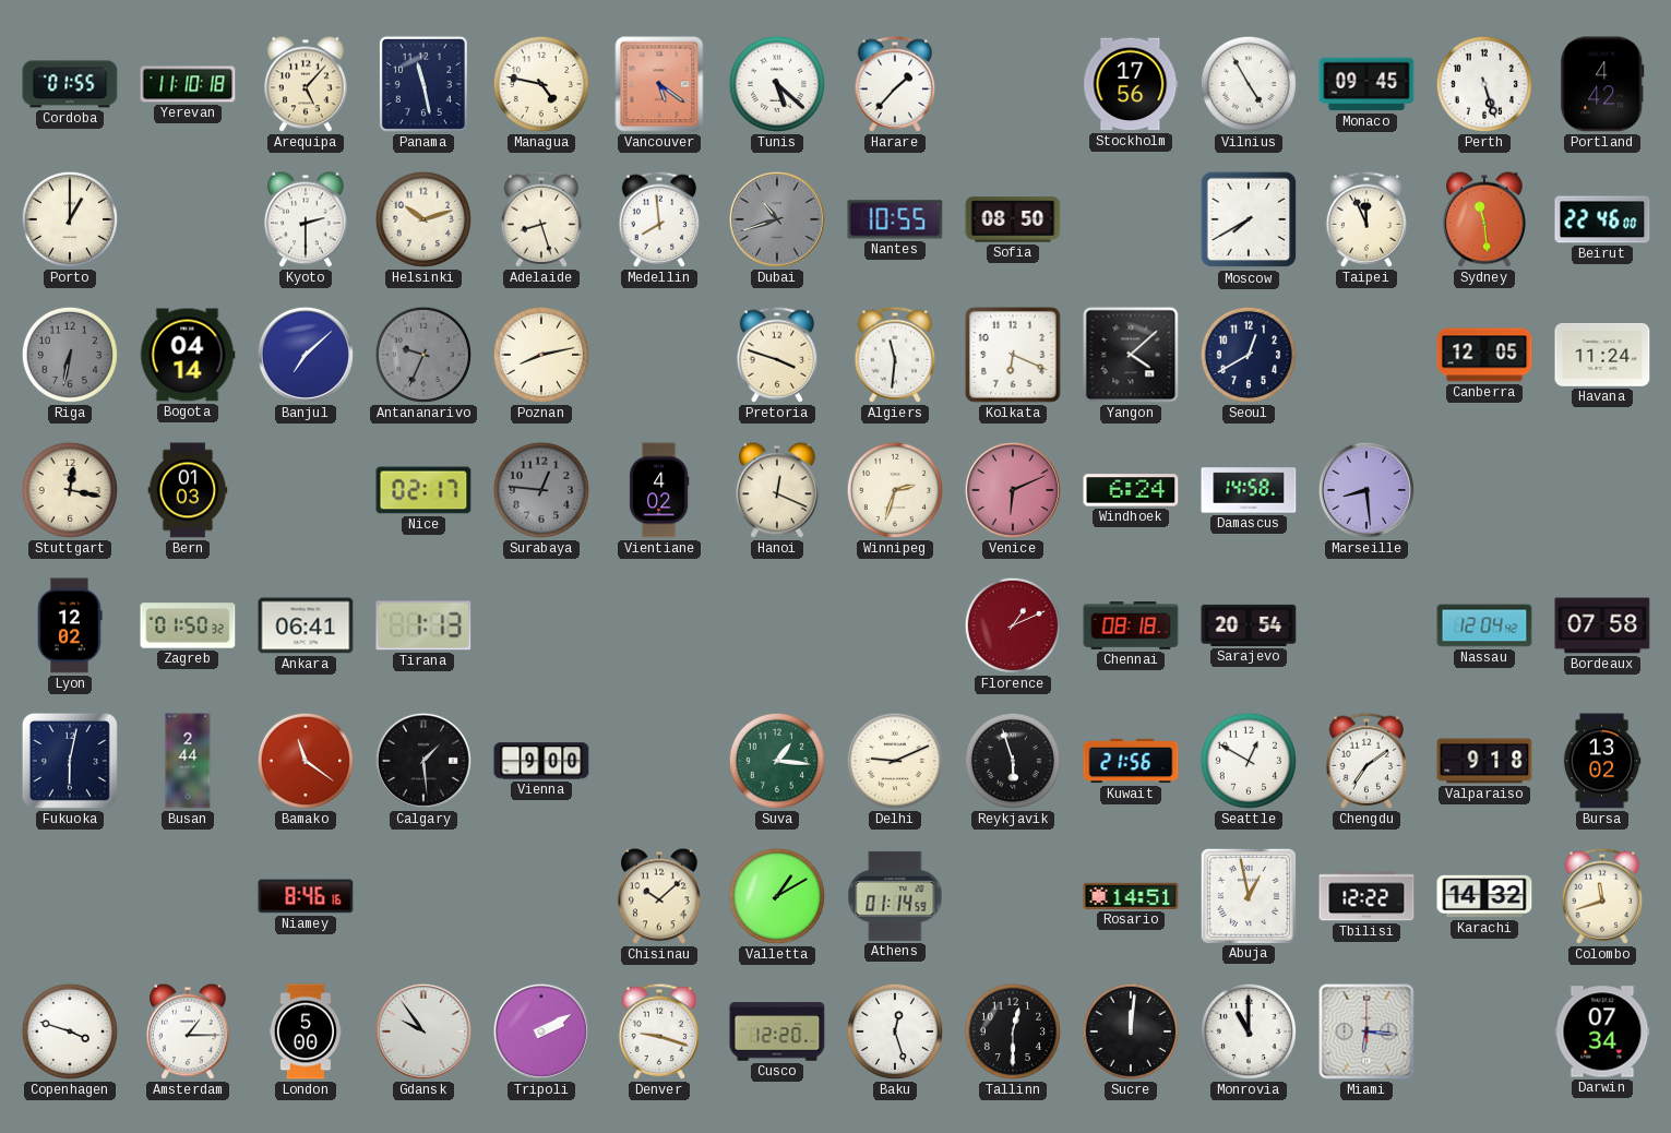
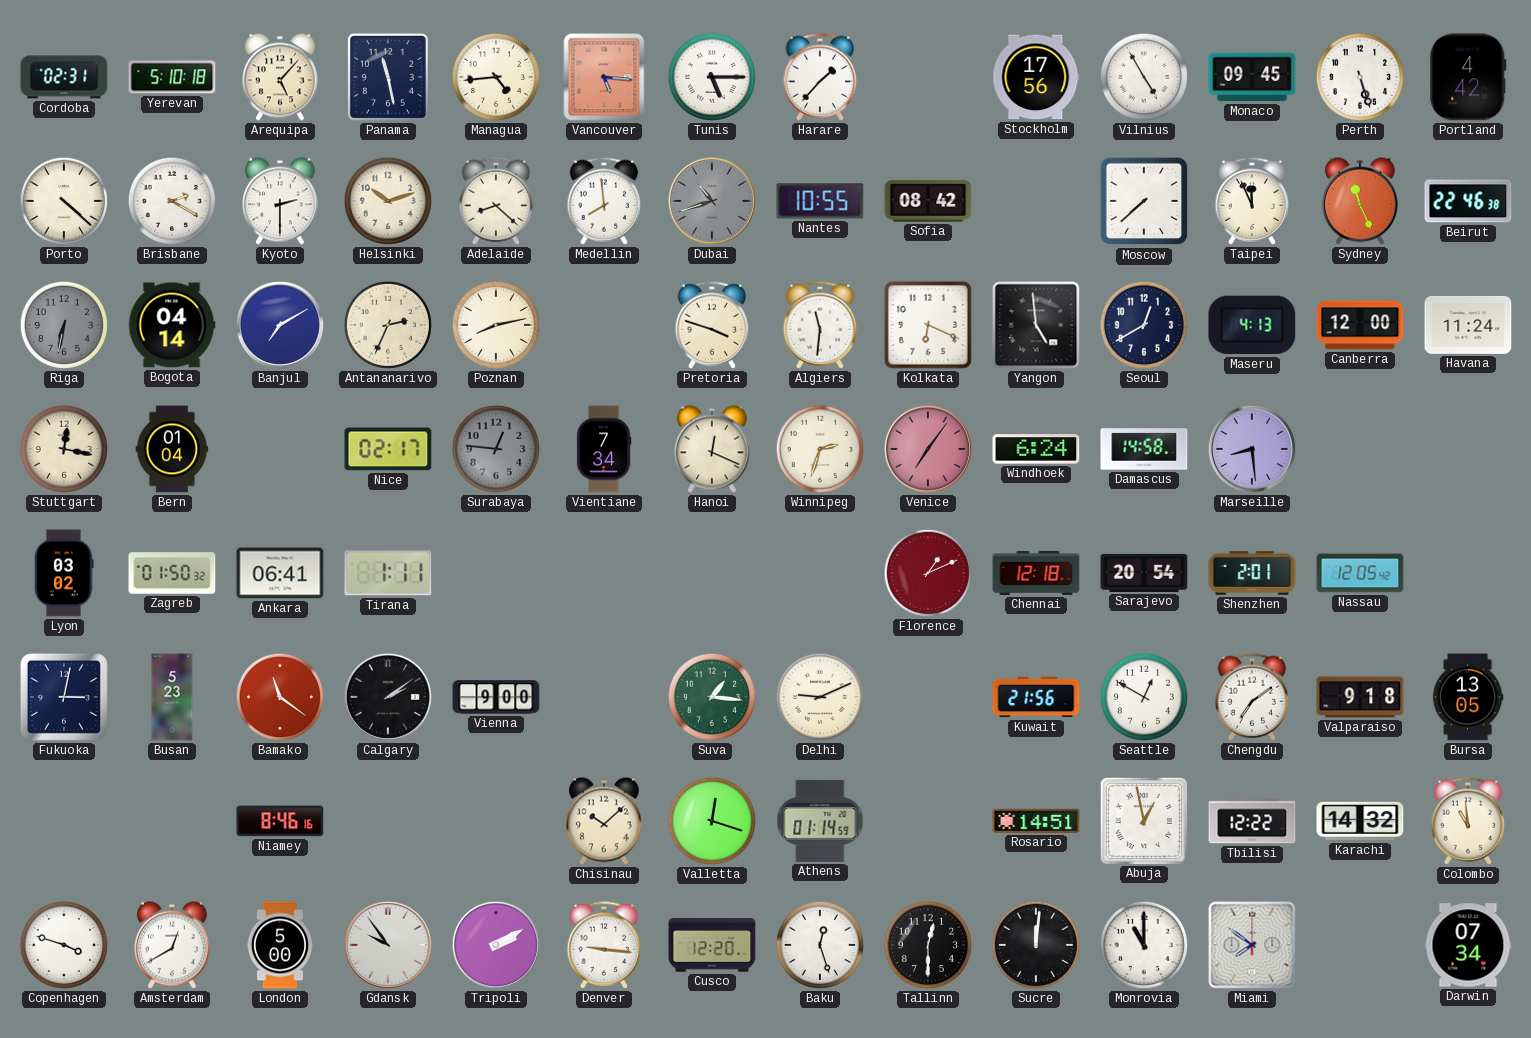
Cordoba: 01:55 -> 02:31 (64, 77)
Yerevan: 11:10 -> 5:10 (172, 77)
Managua: 4:47 -> 4:44 (496, 77)
Vancouver: 5:21 -> 5:16 (604, 77)
Tunis: 5:22 -> 5:15 (712, 77)
Porto: 1:00 -> 4:22 (64, 201)
Brisbane: none -> 2:20 (172, 201)
Adelaide: 8:27 -> 8:22 (496, 201)
Sofia: 08:50 -> 08:42 (928, 201)
Moscow: 7:40 -> 7:38 (1144, 201)
Sydney: 11:29 -> 11:26 (1360, 201)
Beirut: 22:46:00 -> 22:46:38 (1468, 201)
Banjul: 7:08 -> 7:10 (280, 325)
Antananarivo: 9:34 -> 2:34 (388, 325)
Antananarivo dial: grey -> cream (388, 325)
Yangon: 4:08 -> 4:59 (1036, 325)
Maseru: none -> 4:13 (1252, 325)
Canberra: 12:05 -> 12:00 (1360, 325)
Bern: 01:03 -> 01:04 (172, 449)
Vientiane: 4:02 -> 7:34 (604, 449)
Venice: 6:11 -> 7:06 (928, 449)
Lyon: 12:02 -> 03:02 (64, 573)
Tirana: 1:13 -> 1:11 (388, 573)
Chennai: 08:18 -> 12:18 (1036, 574)
Shenzhen: none -> 2:01 (1252, 573)
Nassau: 12:04 -> 12:05 (1360, 573)
Bordeaux: 07:58 -> none (1602, 625)
Fukuoka: 6:02 -> 3:02 (64, 697)
Busan: 2:44 -> 5:23 (172, 697)
Calgary: 1:29 -> 2:09 (388, 697)
Reykjavik: 5:57 -> none (1013, 761)
Bursa: 13:02 -> 13:05 (1468, 697)
Valletta: 1:10 -> 12:18 (712, 821)
Colombo: 11:42 -> 10:59 (1468, 821)
Amsterdam: 1:15 -> 12:40 (172, 945)
Denver: 9:18 -> 9:16 (604, 945)
Miami: 6:16 -> 7:51 (1252, 945)
